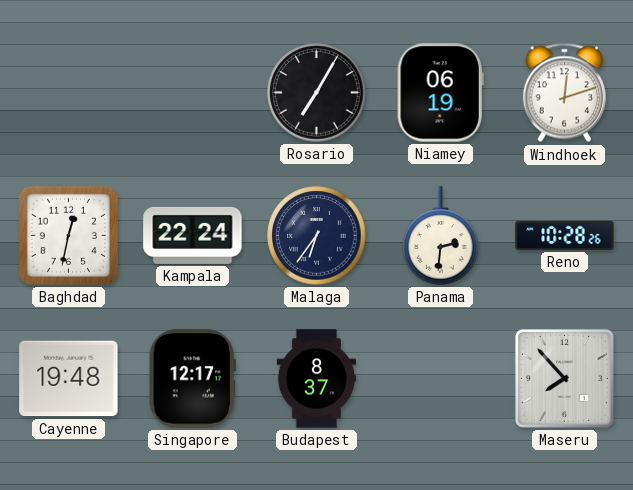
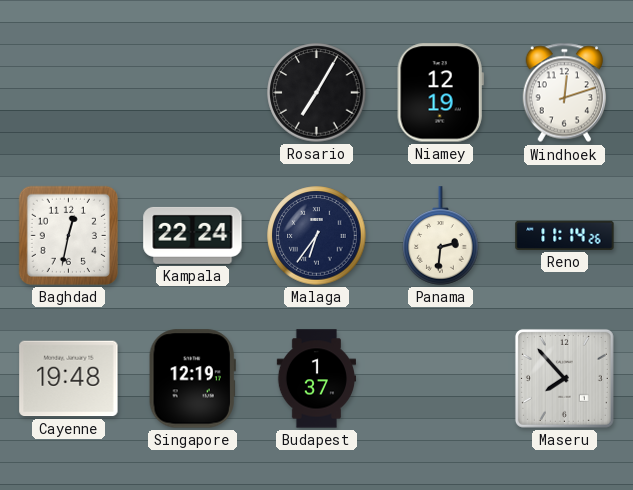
Niamey: 06:19 -> 12:19 (440, 93)
Reno: 10:28 -> 11:14 (565, 235)
Singapore: 12:17 -> 12:19 (192, 379)
Budapest: 8:37 -> 1:37 (316, 379)
